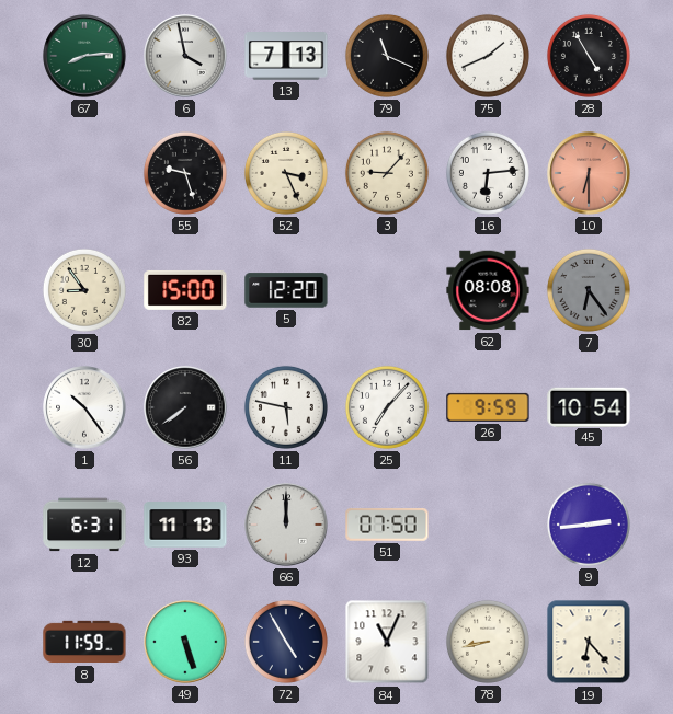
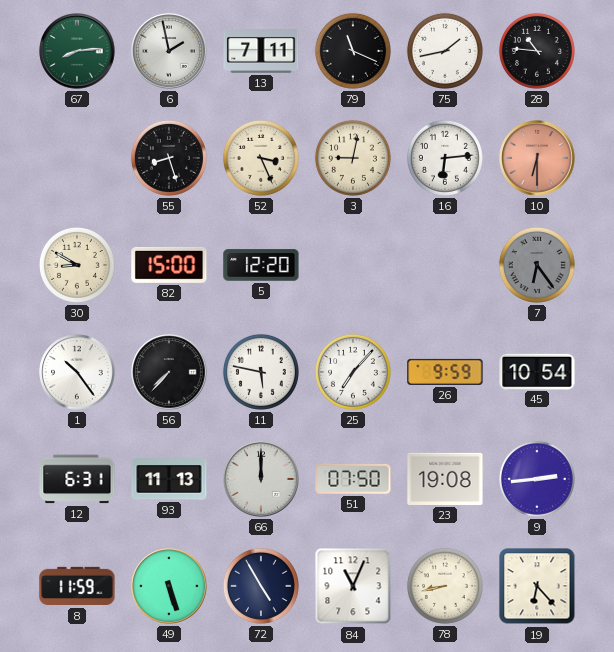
6: 3:58 -> 1:58 (169, 51)
13: 7:13 -> 7:11 (261, 51)
75: 1:41 -> 1:43 (445, 51)
28: 4:55 -> 10:46 (537, 51)
55: 9:27 -> 8:27 (169, 158)
3: 9:07 -> 9:02 (353, 158)
30: 8:54 -> 8:50 (77, 265)
62: 08:08 -> none (488, 290)
56: 7:39 -> 7:37 (169, 372)
23: none -> 19:08 (445, 479)
